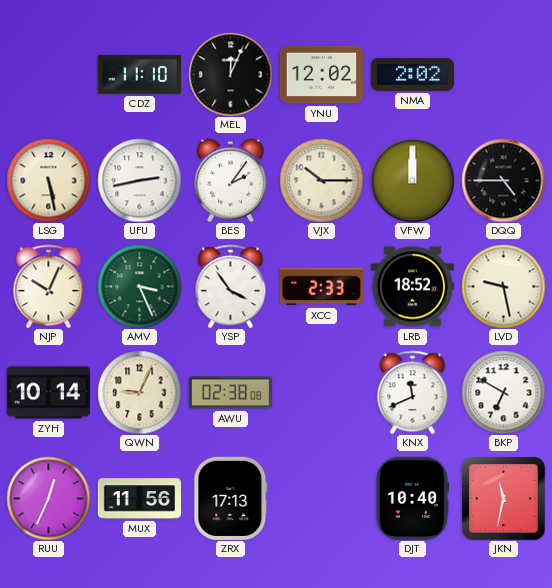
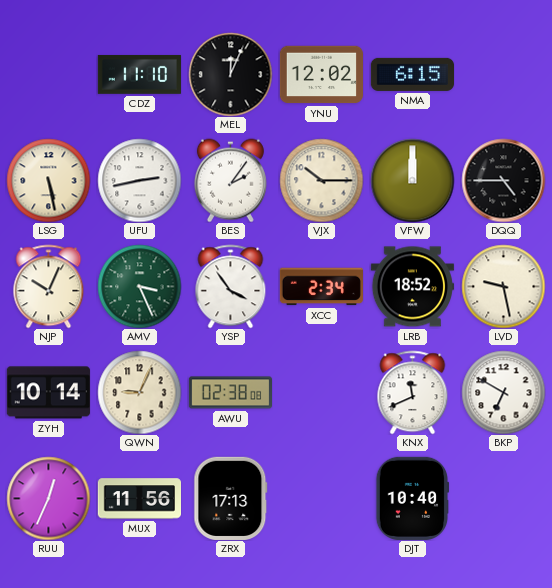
NMA: 2:02 -> 6:15 (412, 74)
XCC: 2:33 -> 2:34 (321, 287)
JKN: 11:32 -> none (503, 498)
